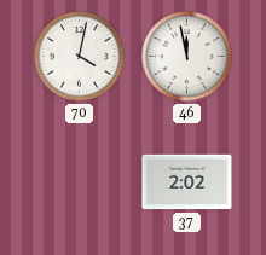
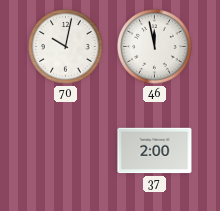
70: 4:02 -> 10:02 (66, 47)
37: 2:02 -> 2:00 (155, 151)
